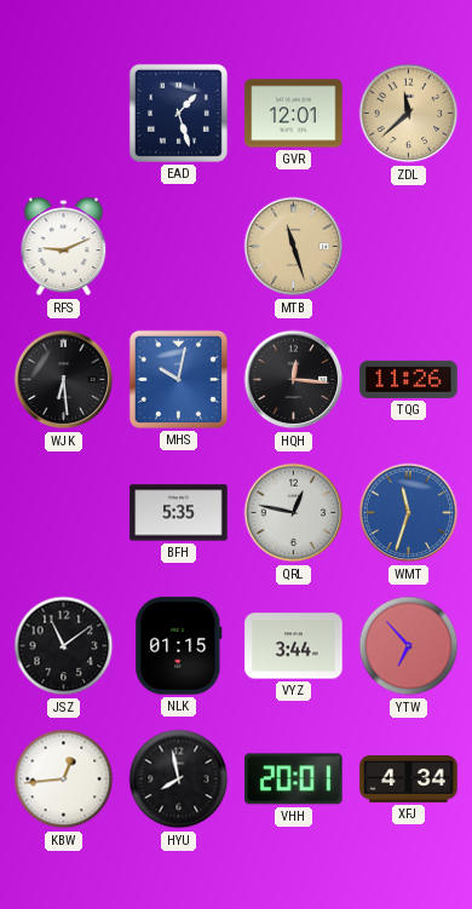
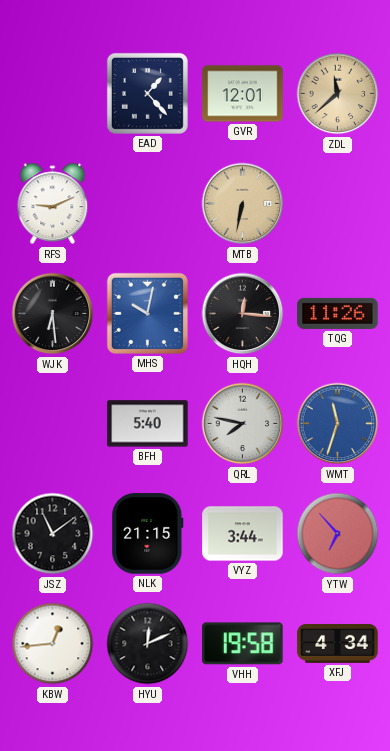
EAD: 1:27 -> 1:23 (147, 93)
MTB: 11:27 -> 6:32 (243, 204)
BFH: 5:35 -> 5:40 (148, 424)
QRL: 12:47 -> 7:47 (243, 424)
NLK: 01:15 -> 21:15 (148, 534)
HYU: 7:58 -> 12:11 (148, 644)
VHH: 20:01 -> 19:58 (243, 644)
